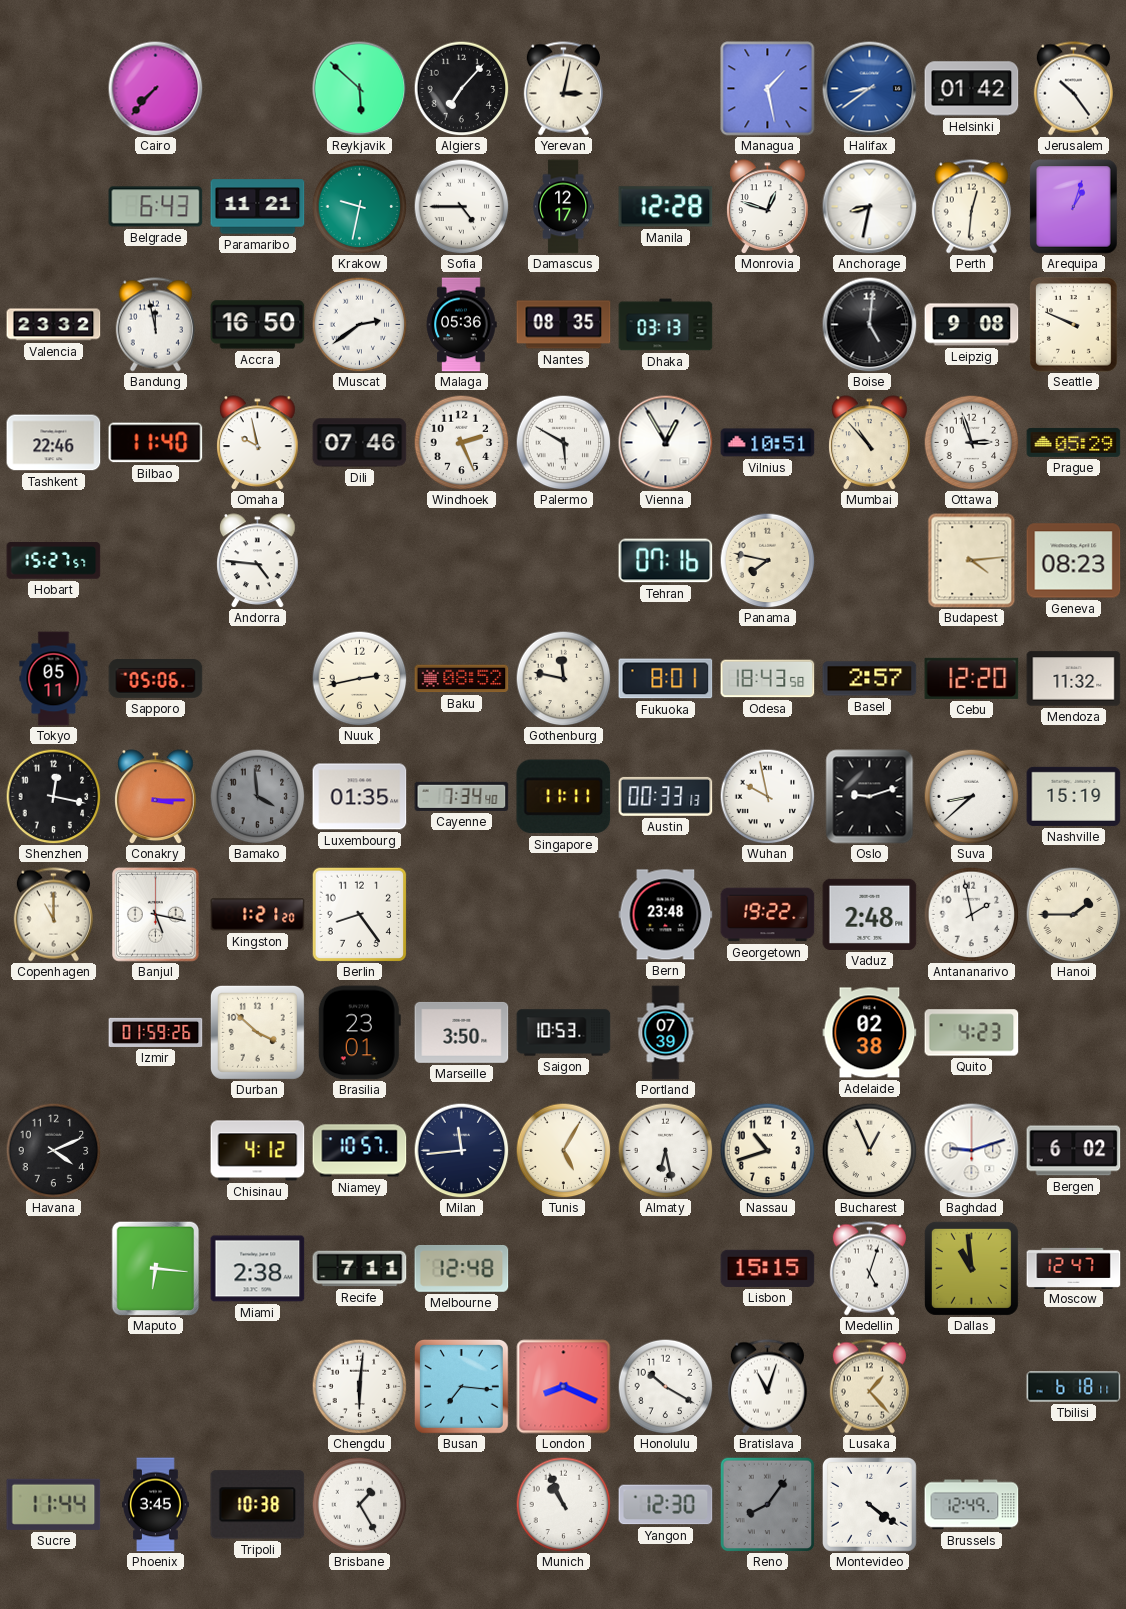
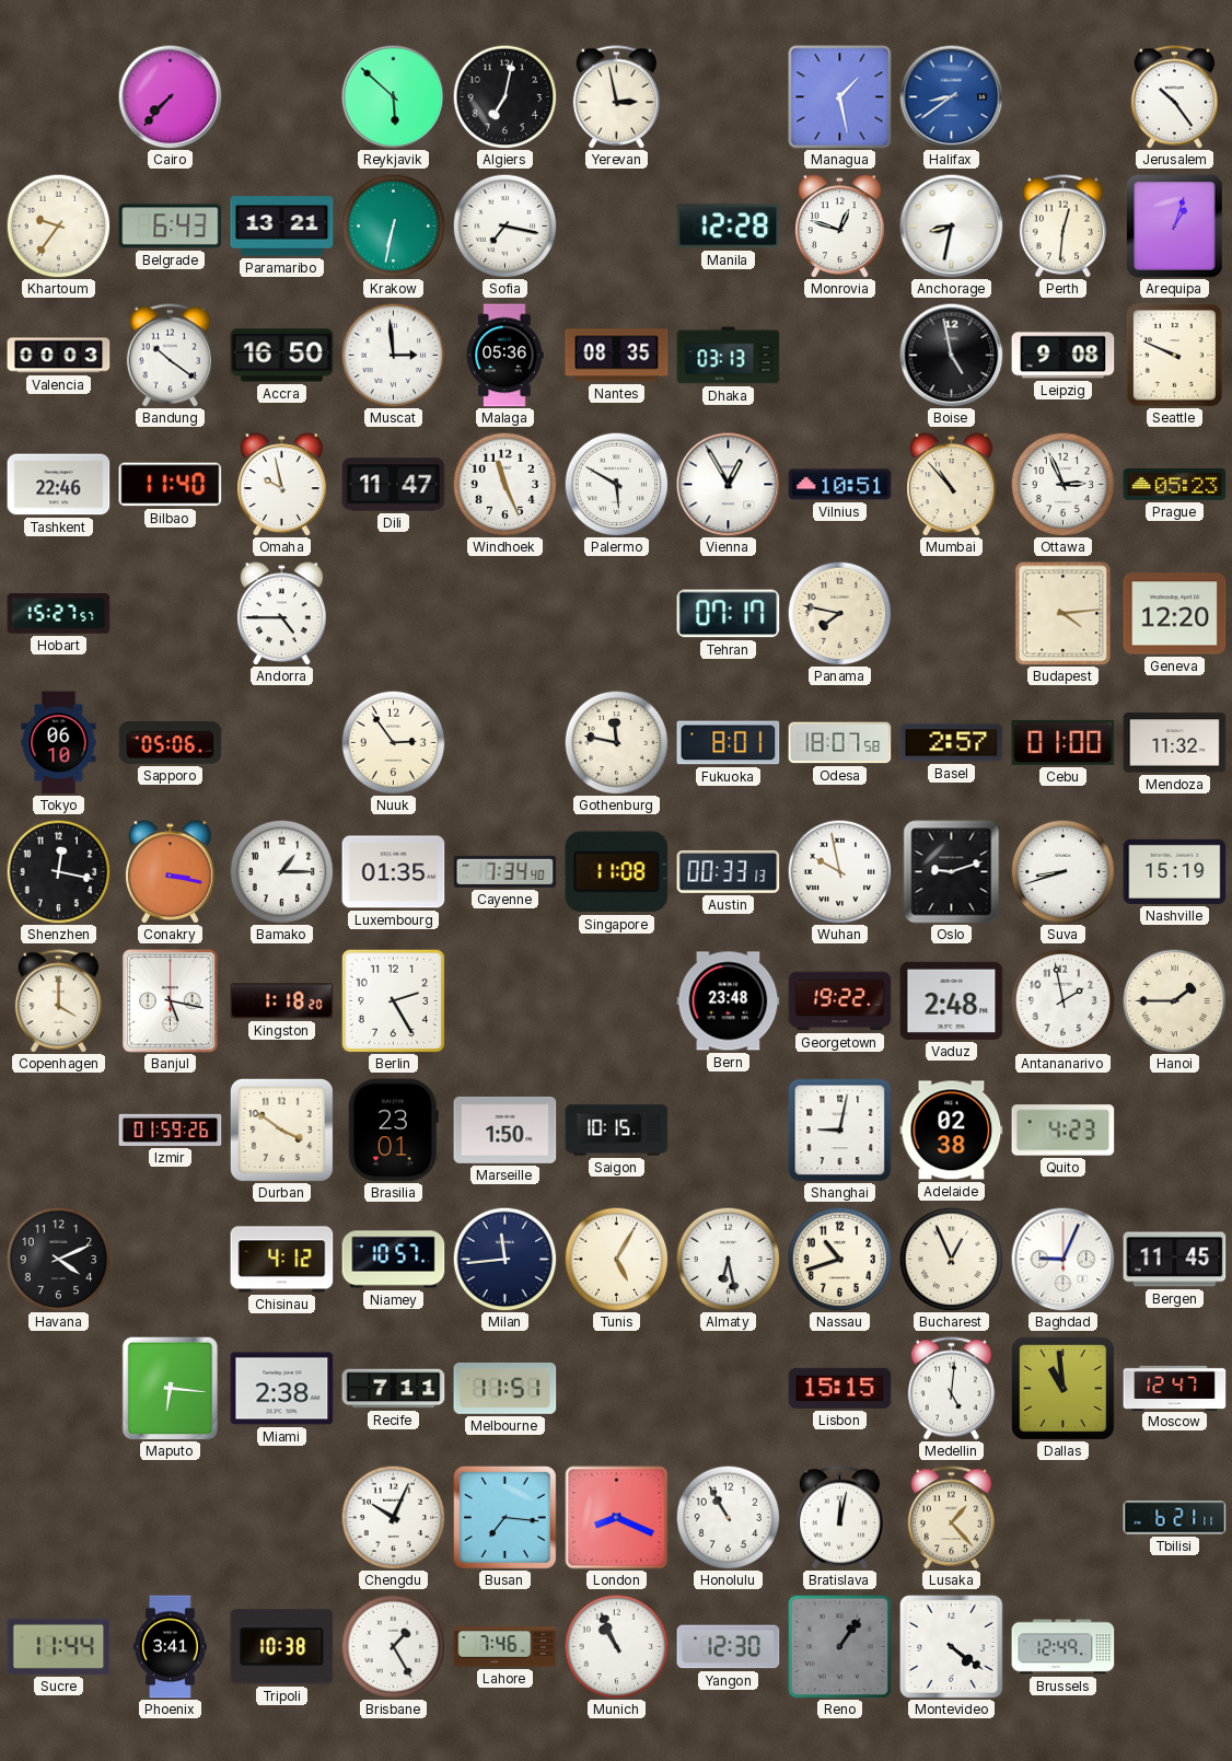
Algiers: 7:07 -> 7:02 (504, 96)
Yerevan: 3:02 -> 2:58 (616, 97)
Helsinki: 01:42 -> none (972, 89)
Khartoum: none -> 9:36 (58, 225)
Paramaribo: 11:21 -> 13:21 (282, 227)
Krakow: 9:32 -> 6:32 (393, 225)
Sofia: 4:45 -> 7:17 (504, 225)
Damascus: 12:17 -> none (563, 207)
Valencia: 23:32 -> 00:03 (59, 356)
Bandung: 11:58 -> 10:21 (170, 356)
Muscat: 2:39 -> 2:59 (393, 355)
Boise: 5:01 -> 4:58 (951, 355)
Dili: 07:46 -> 11:47 (394, 485)
Windhoek: 2:26 -> 11:26 (504, 484)
Ottawa: 2:57 -> 2:56 (1062, 484)
Prague: 05:29 -> 05:23 (1175, 485)
Andorra: 4:46 -> 4:45 (282, 614)
Tehran: 07:16 -> 07:17 (729, 614)
Geneva: 08:23 -> 12:20 (1175, 614)
Tokyo: 05:11 -> 06:10 (59, 743)
Nuuk: 2:43 -> 2:54 (393, 742)
Baku: 08:52 -> none (462, 679)
Odesa: 18:43 -> 18:07 (840, 743)
Cebu: 12:20 -> 01:00 (1064, 742)
Conakry: 3:15 -> 3:17 (171, 872)
Bamako: 3:59 -> 1:15 (281, 871)
Bamako dial: grey -> white (281, 871)
Singapore: 11:11 -> 11:08 (617, 872)
Suva: 8:38 -> 8:42 (1062, 871)
Copenhagen: 11:00 -> 4:00 (58, 1001)
Kingston: 1:21 -> 1:18 (282, 1001)
Berlin: 8:24 -> 2:25 (393, 1000)
Durban: 3:52 -> 3:51 (281, 1129)
Marseille: 3:50 -> 1:50 (505, 1129)
Saigon: 10:53 -> 10:15 (617, 1131)
Portland: 07:39 -> none (666, 1033)
Shanghai: none -> 9:02 (840, 1131)
Baghdad: 9:12 -> 9:04 (1062, 1259)
Bergen: 6:02 -> 11:45 (1175, 1260)
Melbourne: 12:48 -> 11:51 (505, 1388)
Medellin: 5:03 -> 5:01 (951, 1389)
Chengdu: 6:01 -> 10:04 (393, 1517)
Honolulu: 10:20 -> 10:55 (728, 1517)
Bratislava: 11:03 -> 12:02 (839, 1518)
Tbilisi: 6:18 -> 6:21 (1175, 1518)
Phoenix: 3:45 -> 3:41 (171, 1647)
Lahore: none -> 7:46 (505, 1647)
Reno: 8:06 -> 1:06 (839, 1646)
